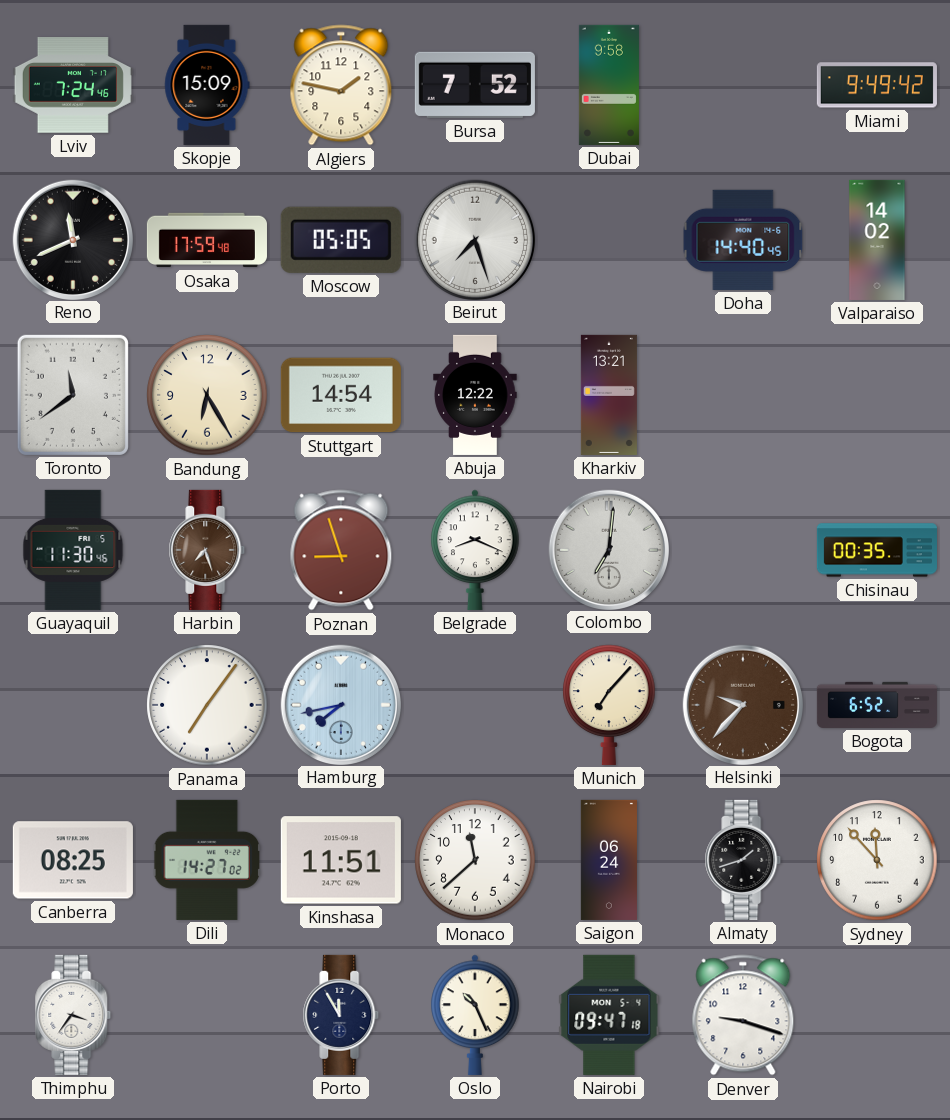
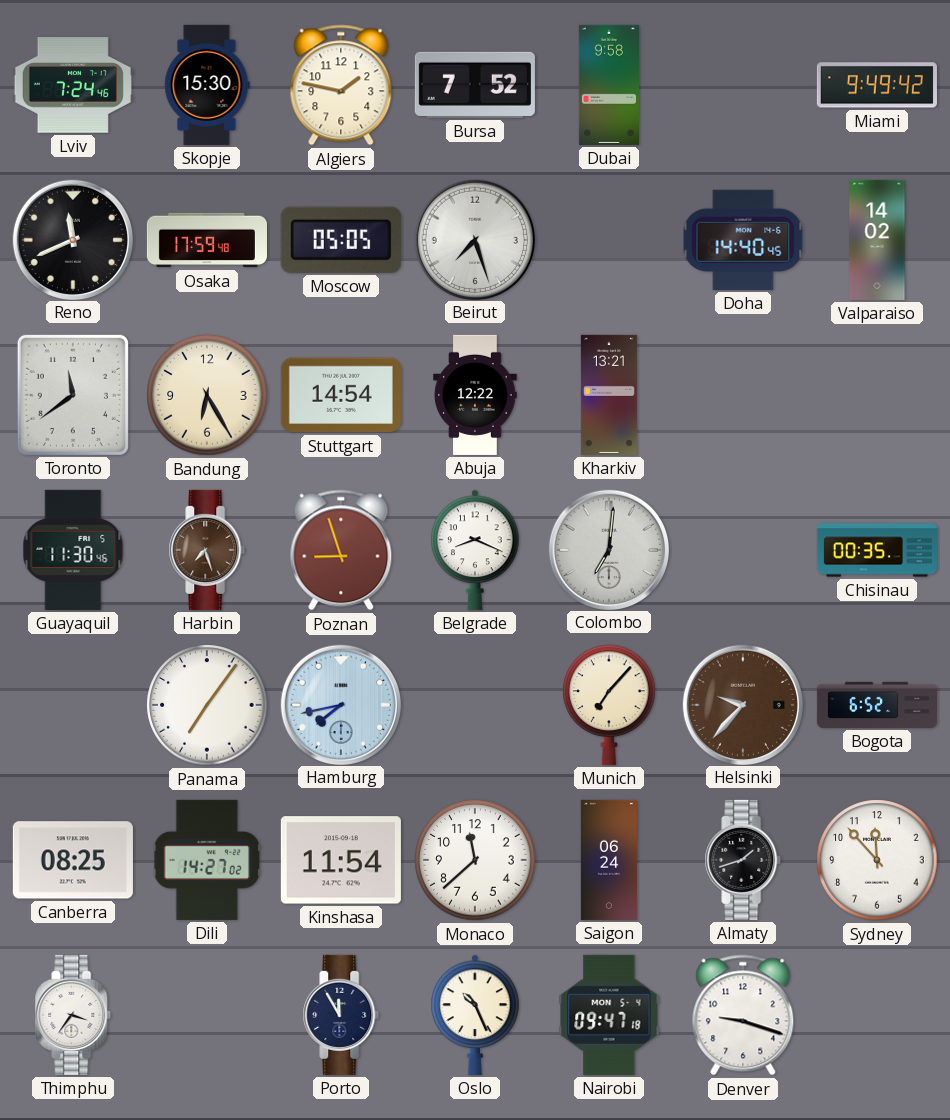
Skopje: 15:09 -> 15:30 (207, 85)
Kinshasa: 11:51 -> 11:54 (341, 860)
